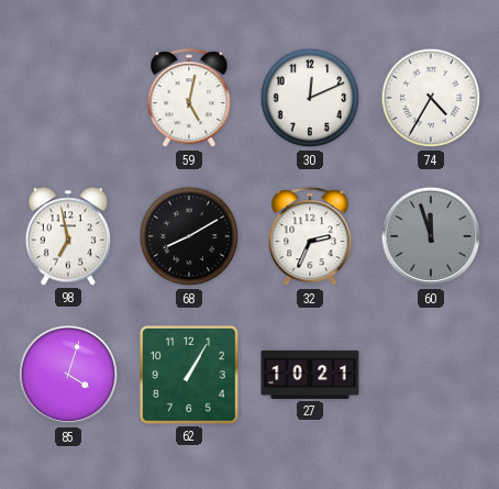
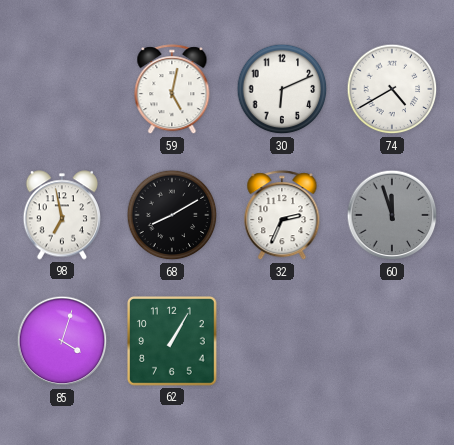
30: 12:11 -> 6:11 (282, 89)
74: 4:35 -> 4:40 (392, 89)
27: 10:21 -> none (310, 375)
